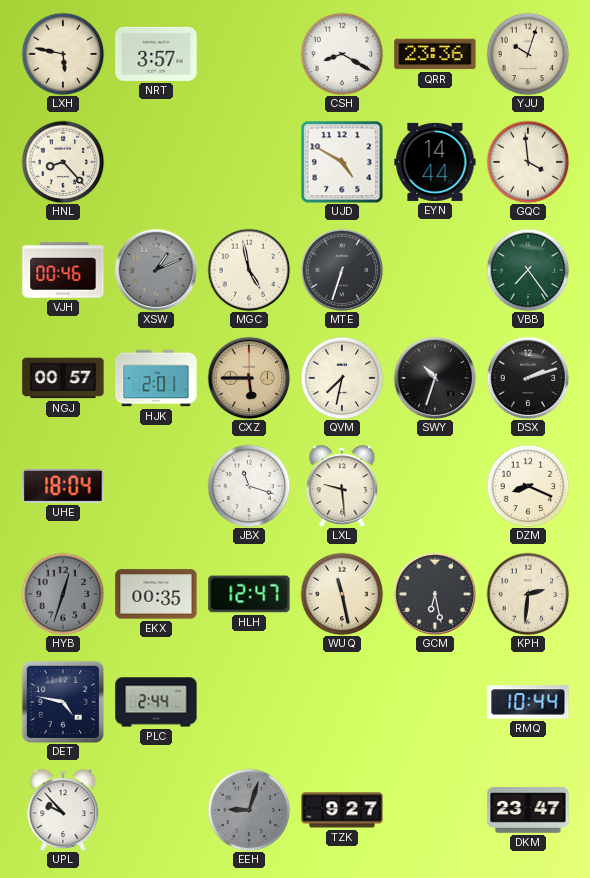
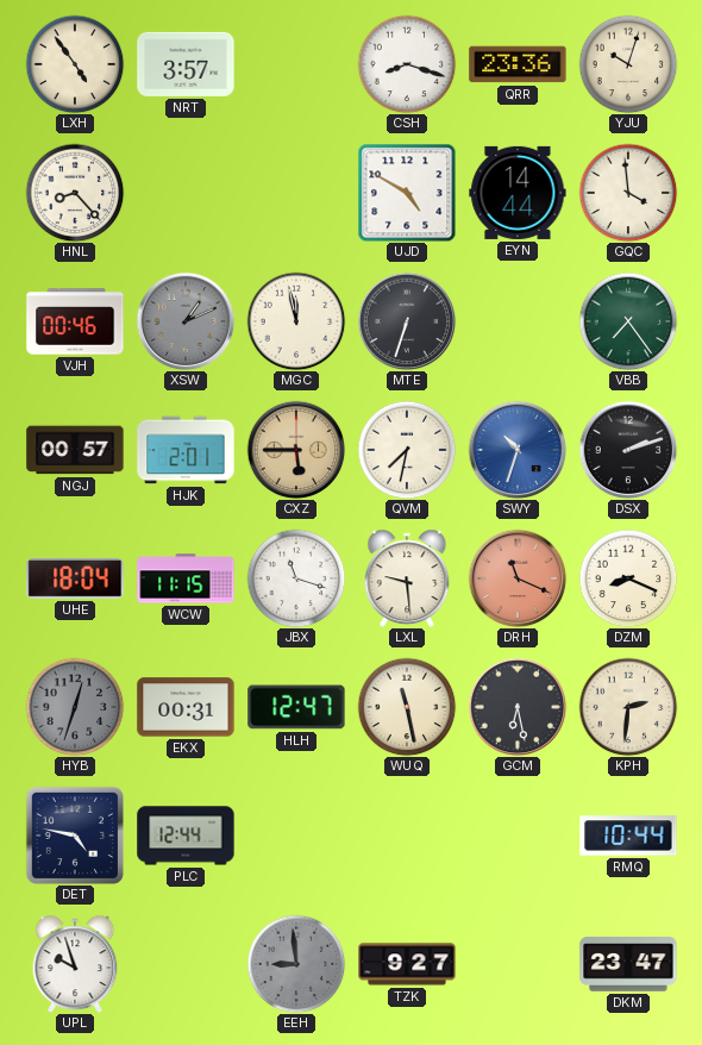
LXH: 5:47 -> 4:54 (75, 64)
CSH: 8:20 -> 8:18 (407, 64)
MGC: 4:58 -> 11:58 (296, 321)
SWY dial: black -> blue (518, 450)
WCW: none -> 11:15 (186, 578)
DRH: none -> 11:19 (518, 578)
EKX: 00:35 -> 00:31 (186, 707)
PLC: 2:44 -> 12:44 (186, 836)
UPL: 9:53 -> 9:57 (75, 963)
EEH: 9:03 -> 8:59 (296, 964)
